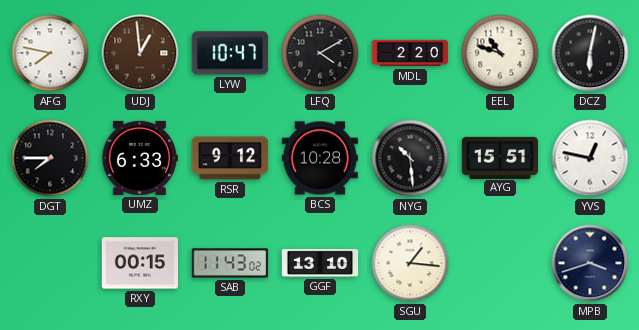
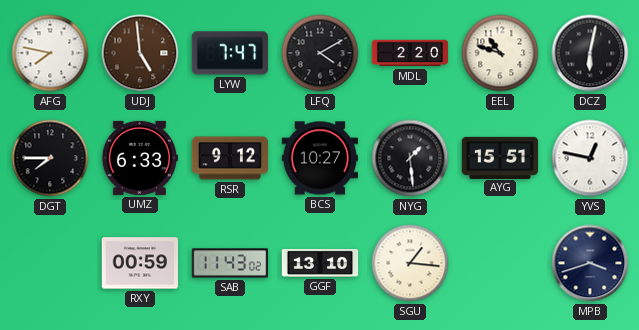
UDJ: 12:59 -> 4:59 (140, 53)
LYW: 10:47 -> 7:47 (229, 53)
BCS: 10:28 -> 10:27 (320, 158)
NYG: 10:29 -> 1:29 (410, 158)
RXY: 00:15 -> 00:59 (140, 263)
